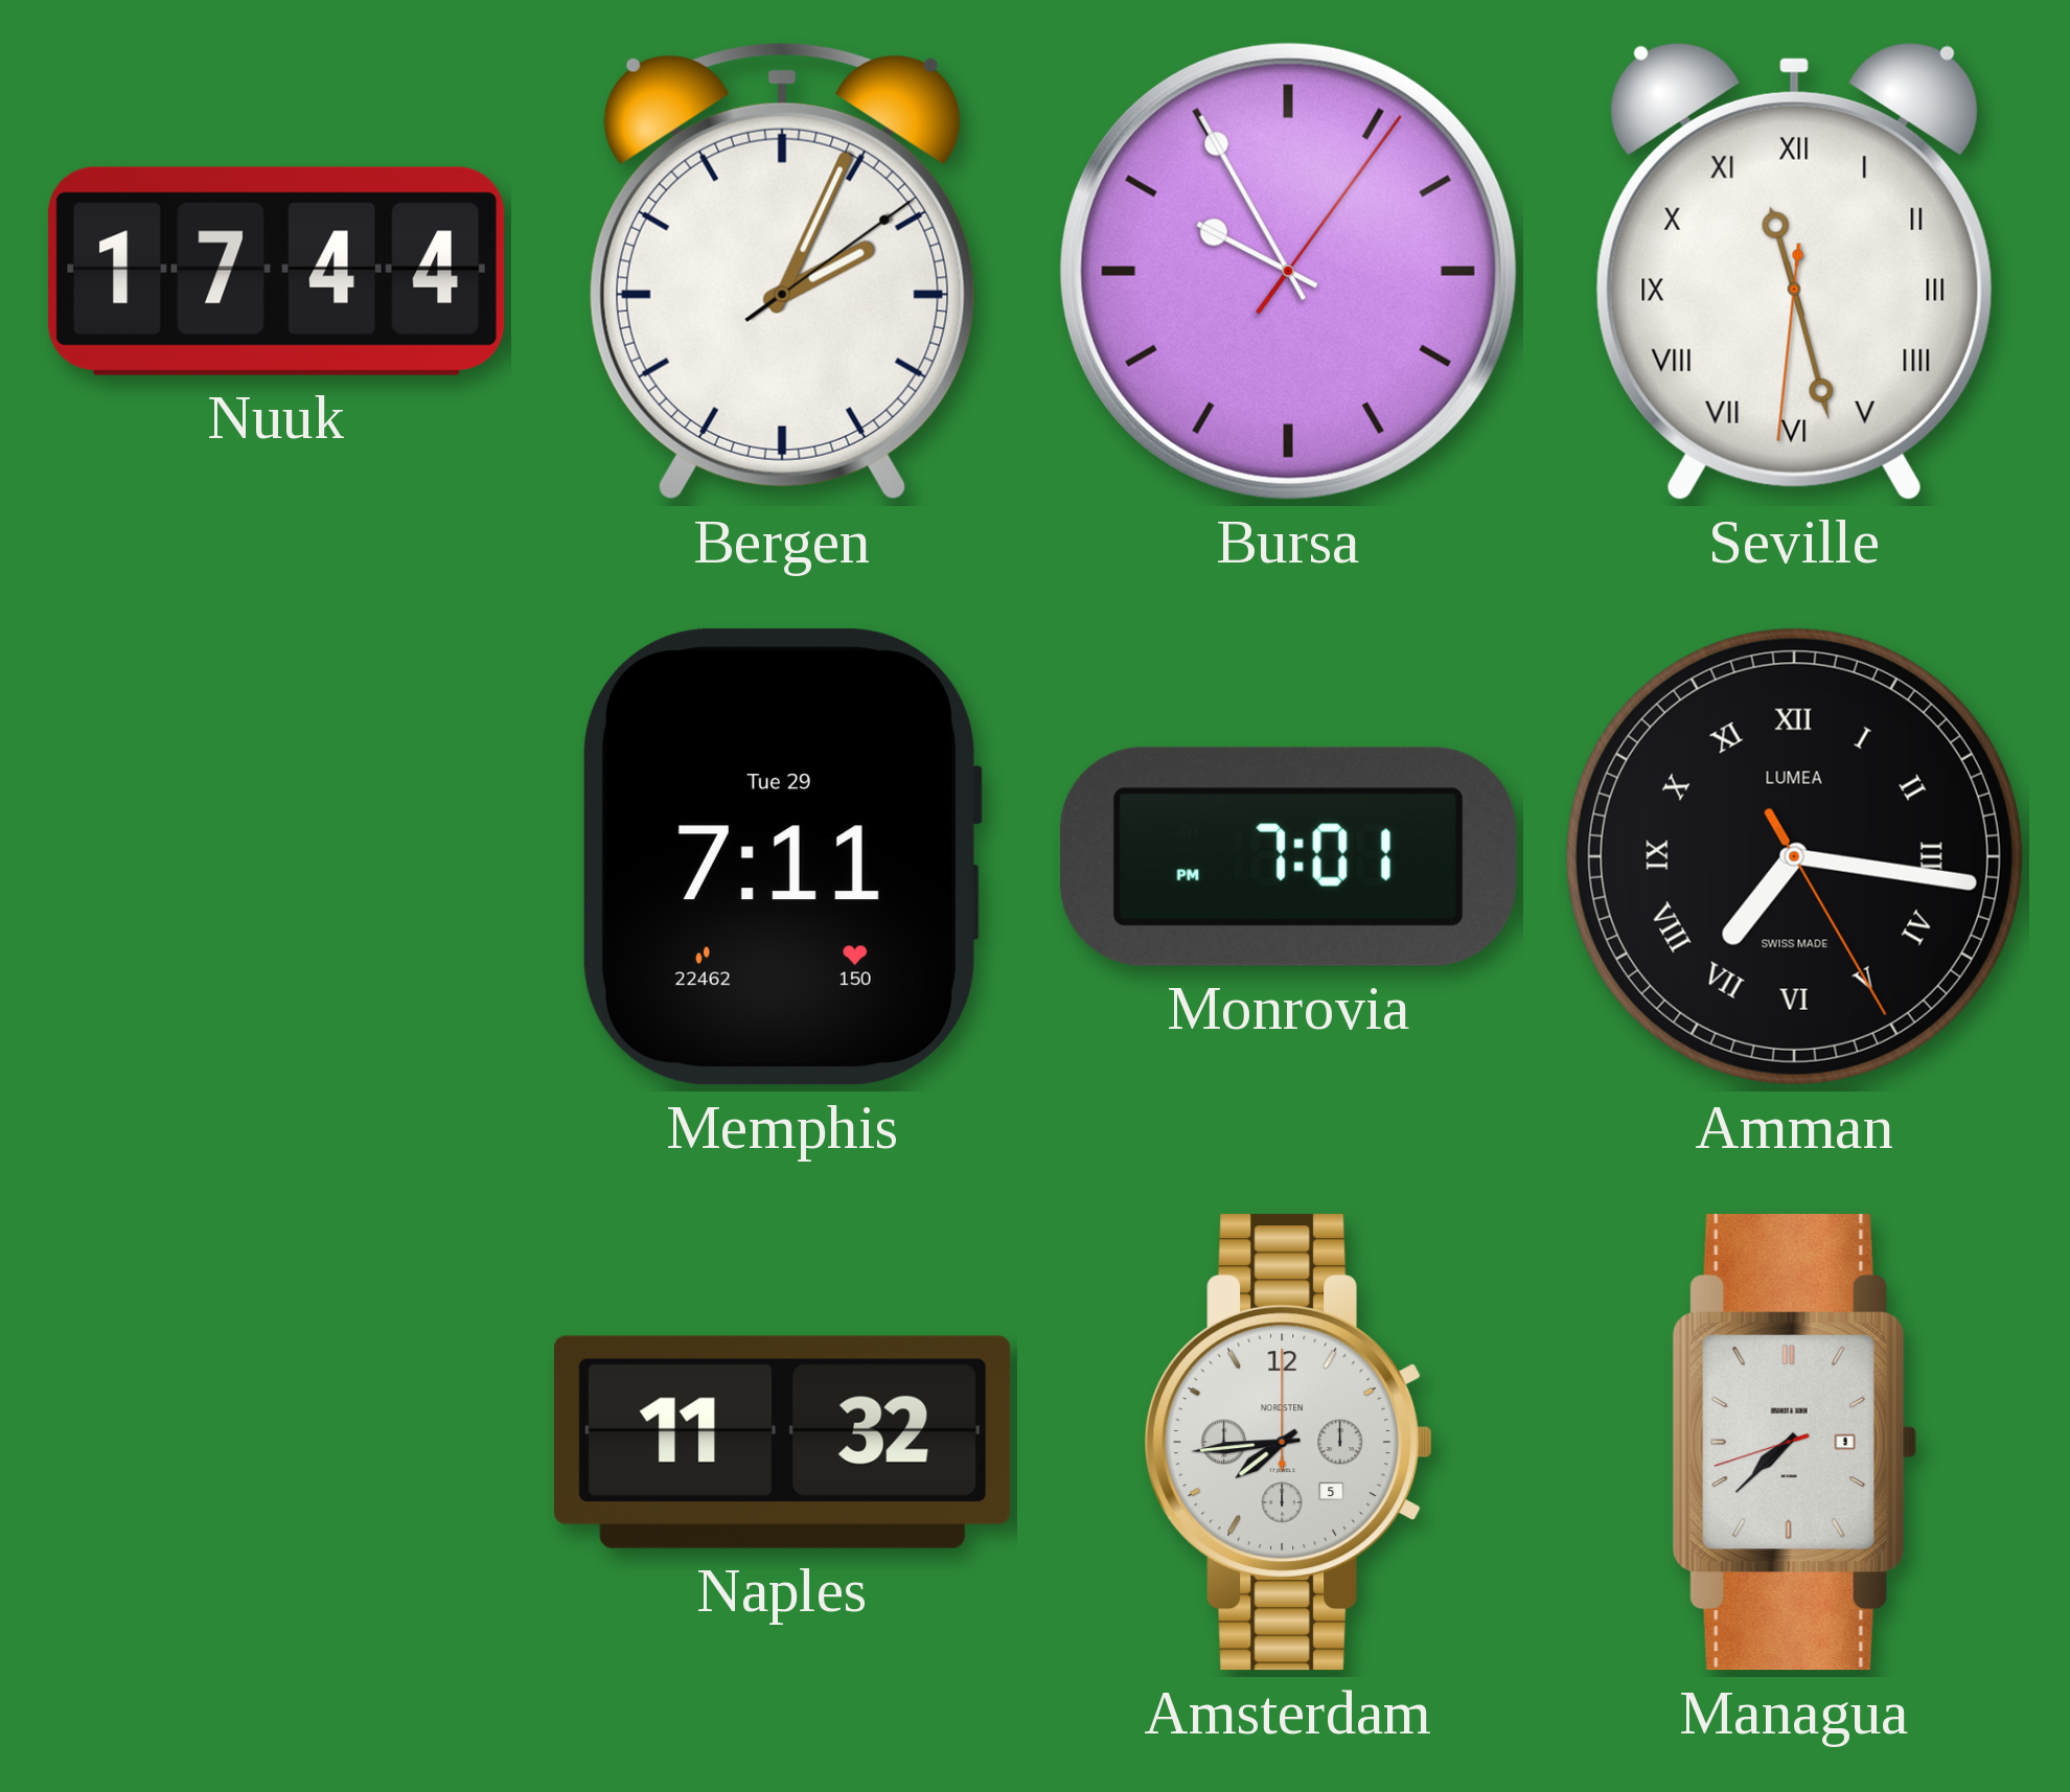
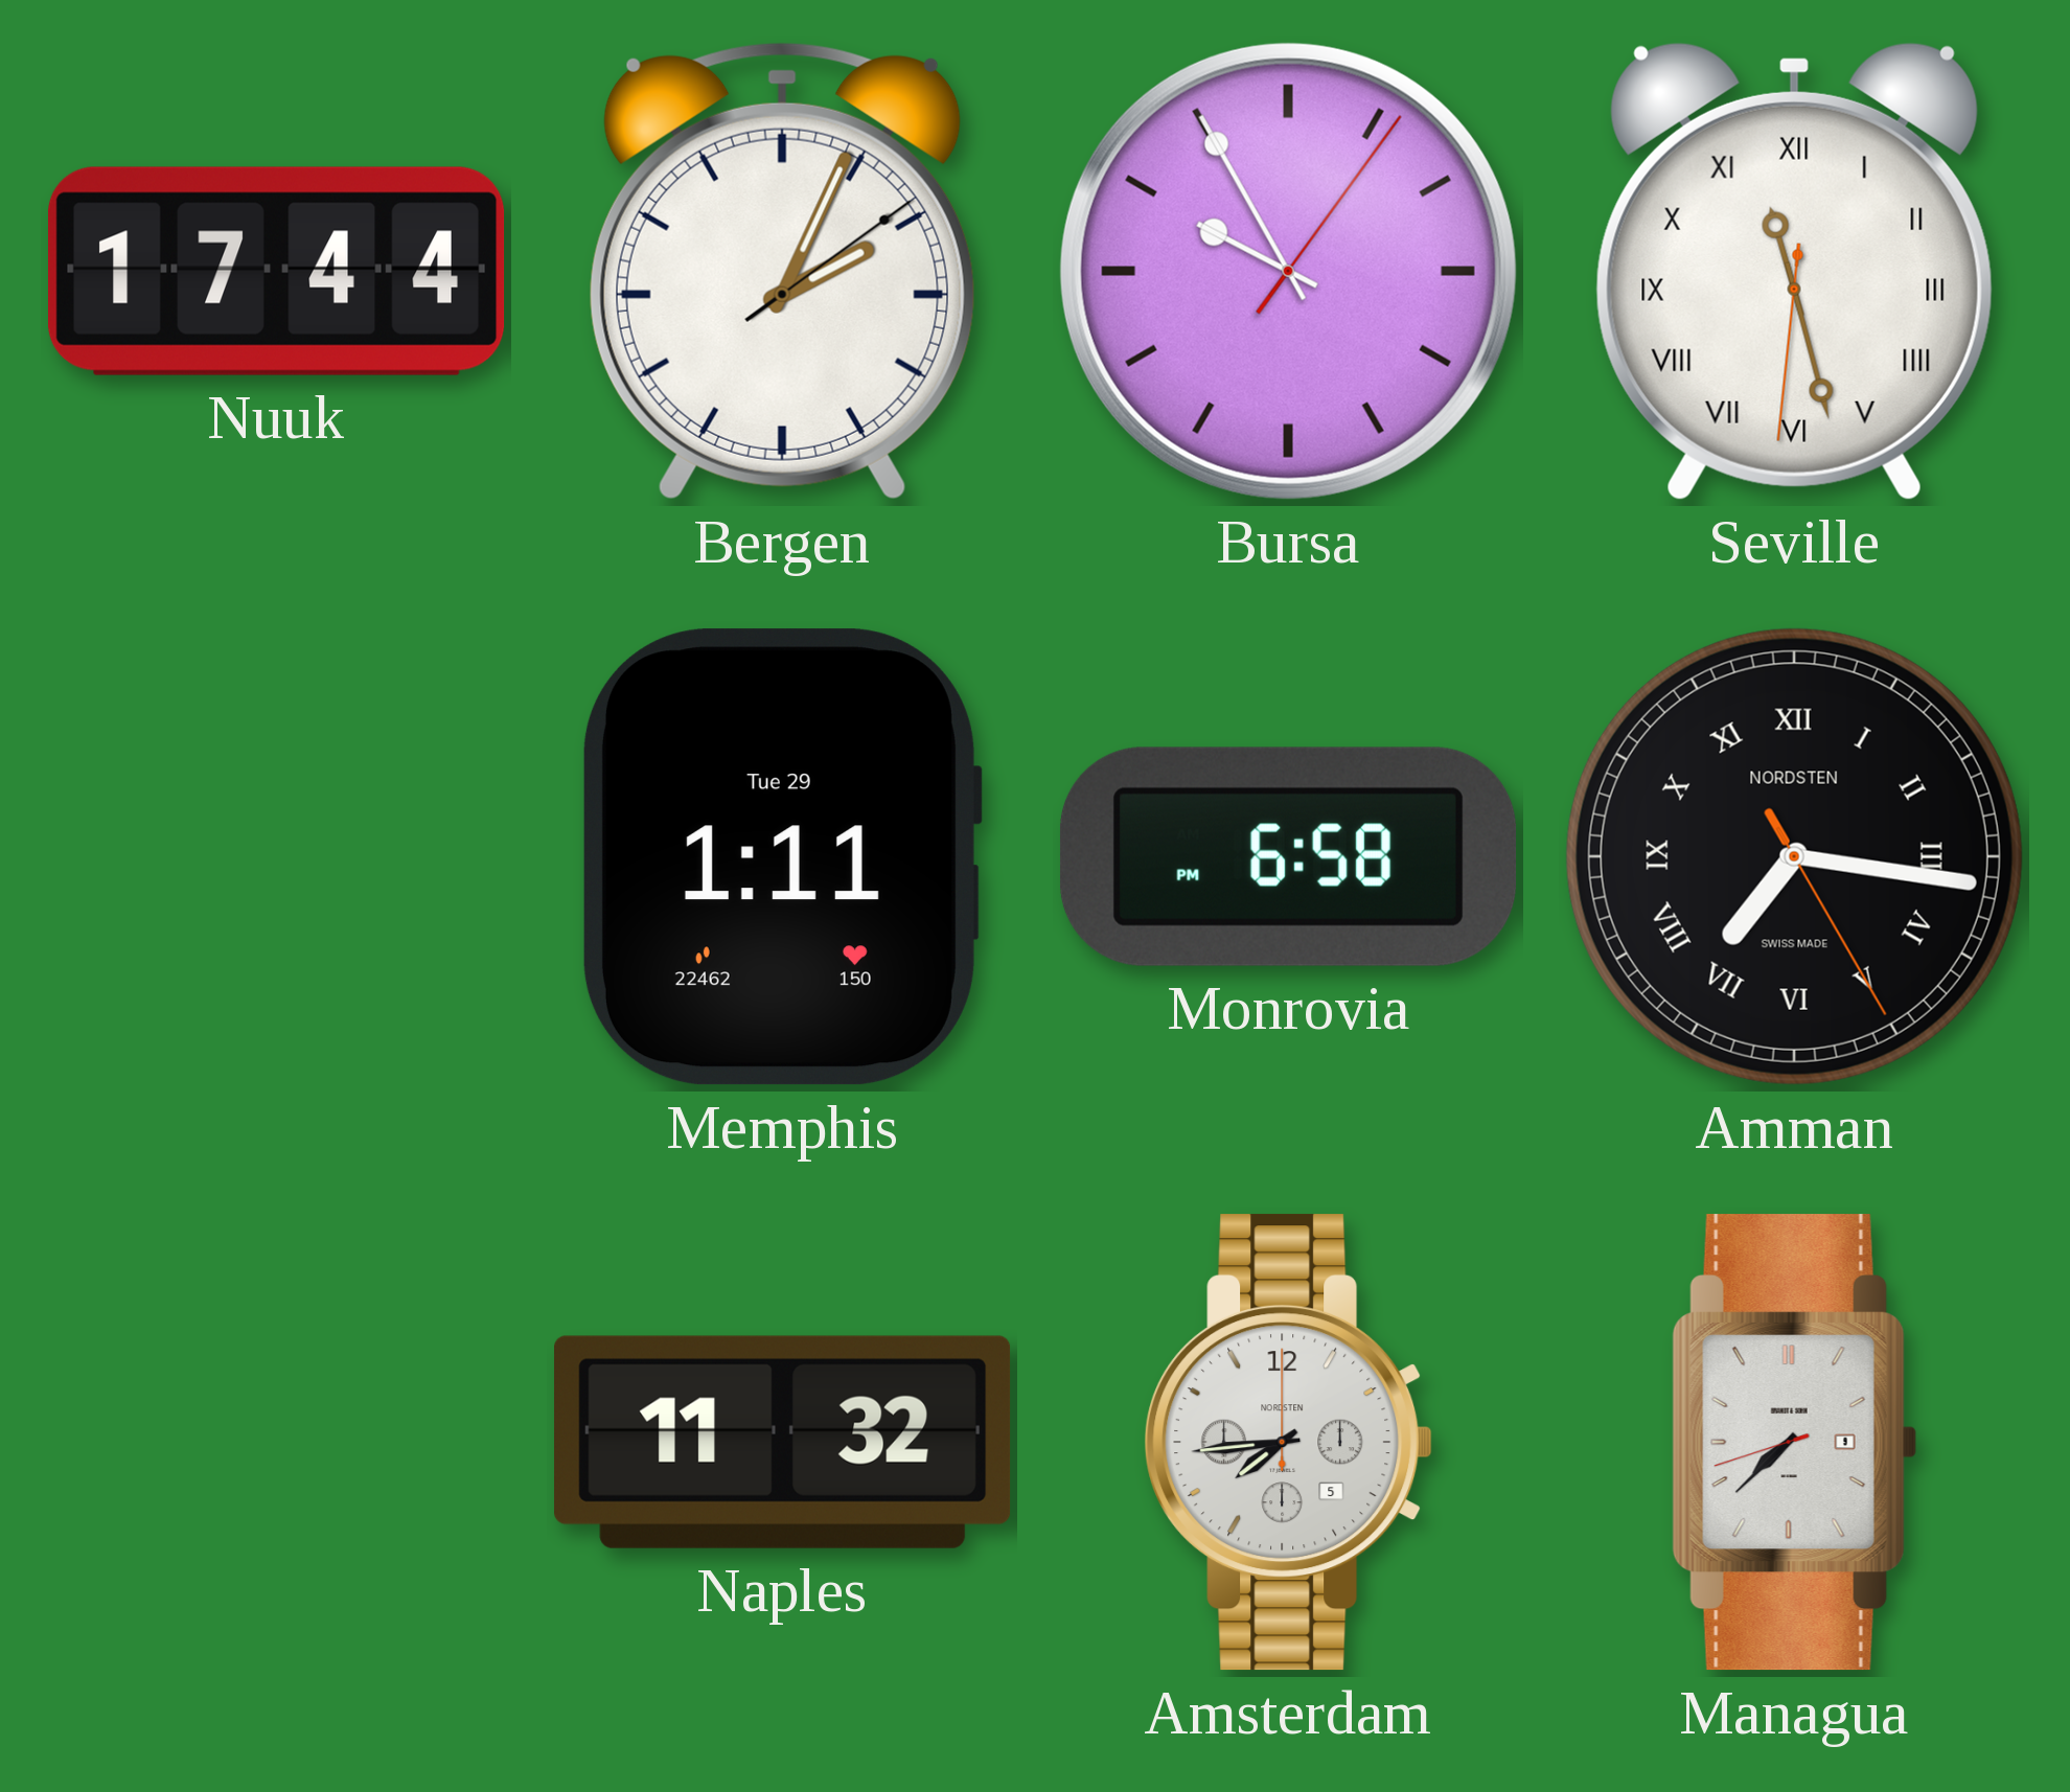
Memphis: 7:11 -> 1:11 (782, 857)
Monrovia: 7:01 -> 6:58 (1288, 856)
Amman brand: LUMEA -> NORDSTEN (1794, 856)
